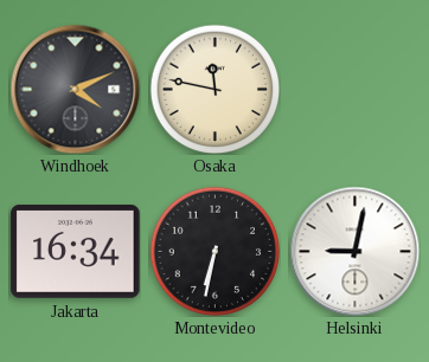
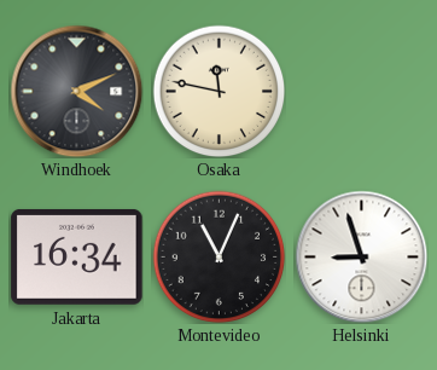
Montevideo: 6:32 -> 11:04 (218, 256)
Helsinki: 9:02 -> 8:57 (361, 256)
